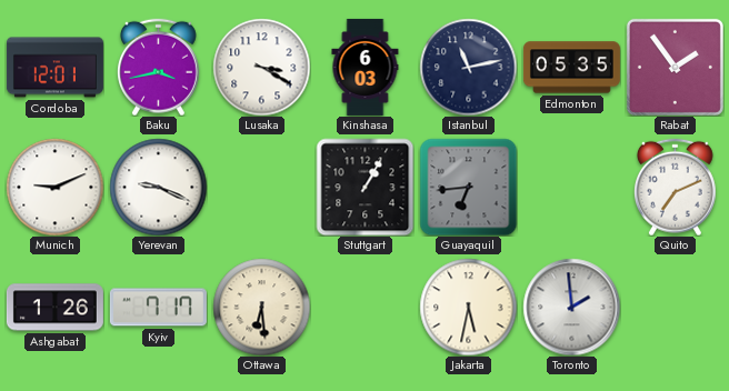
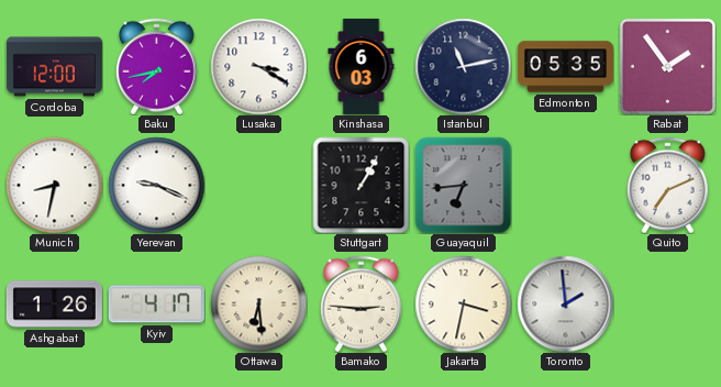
Cordoba: 12:01 -> 12:00 (54, 67)
Baku: 3:43 -> 7:43 (156, 66)
Munich: 9:11 -> 8:32 (54, 185)
Kyiv: 7:17 -> 4:17 (156, 305)
Bamako: none -> 2:46 (360, 303)
Jakarta: 5:32 -> 3:32 (463, 303)
